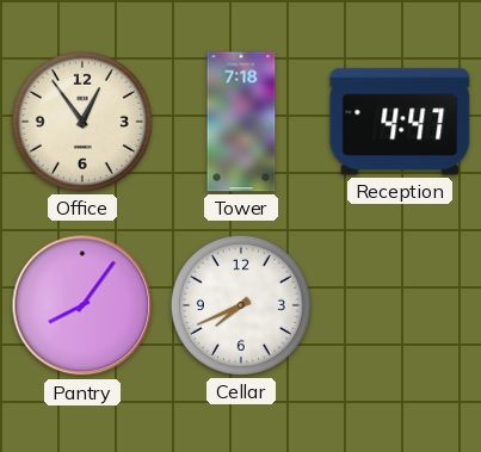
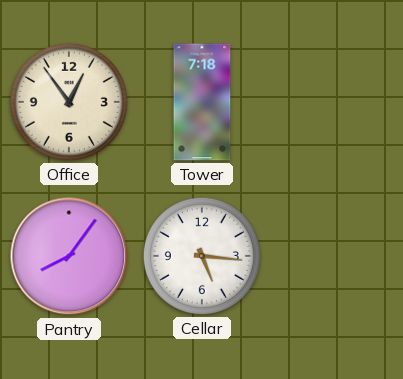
Reception: 4:47 -> none (400, 122)
Cellar: 7:41 -> 5:16 (202, 256)
